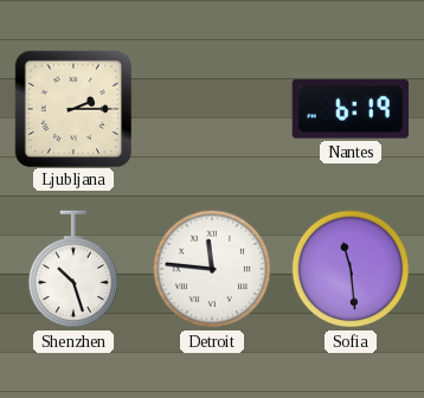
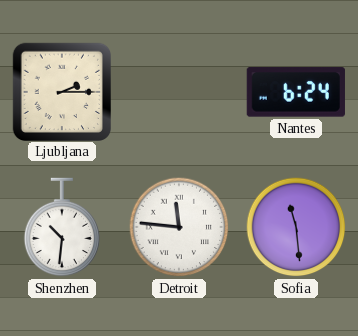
Nantes: 6:19 -> 6:24 (296, 92)
Shenzhen: 10:27 -> 10:31 (62, 227)
